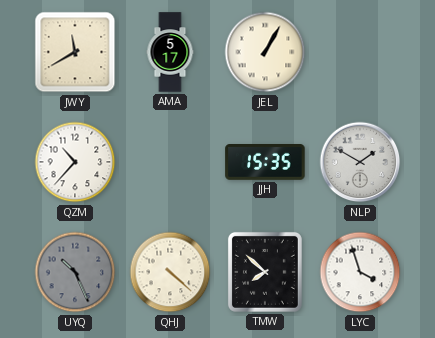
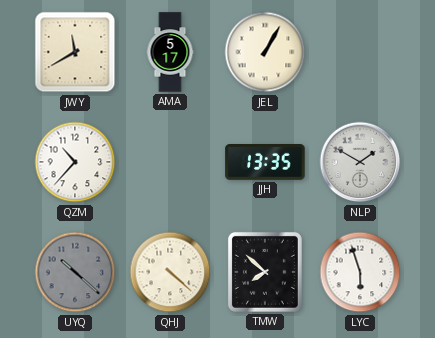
JJH: 15:35 -> 13:35 (265, 163)
UYQ: 10:26 -> 10:22 (75, 272)
LYC: 3:57 -> 5:57 (360, 272)
